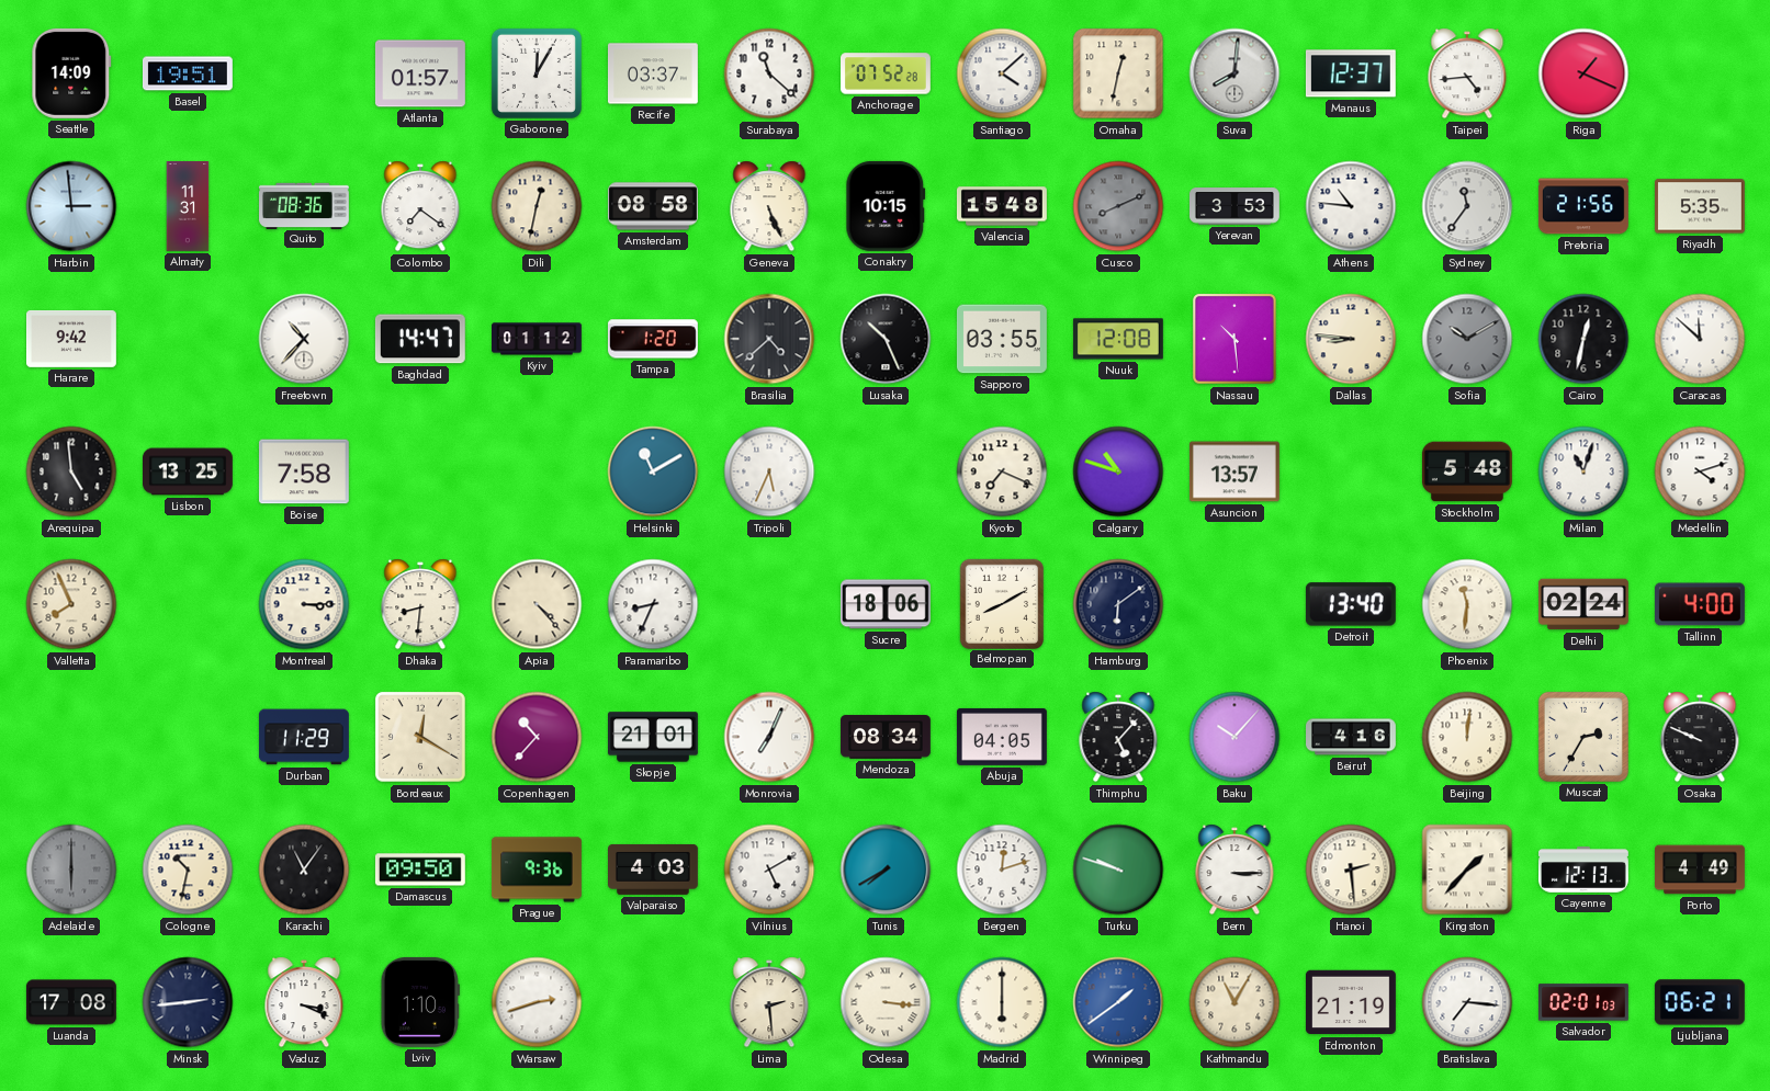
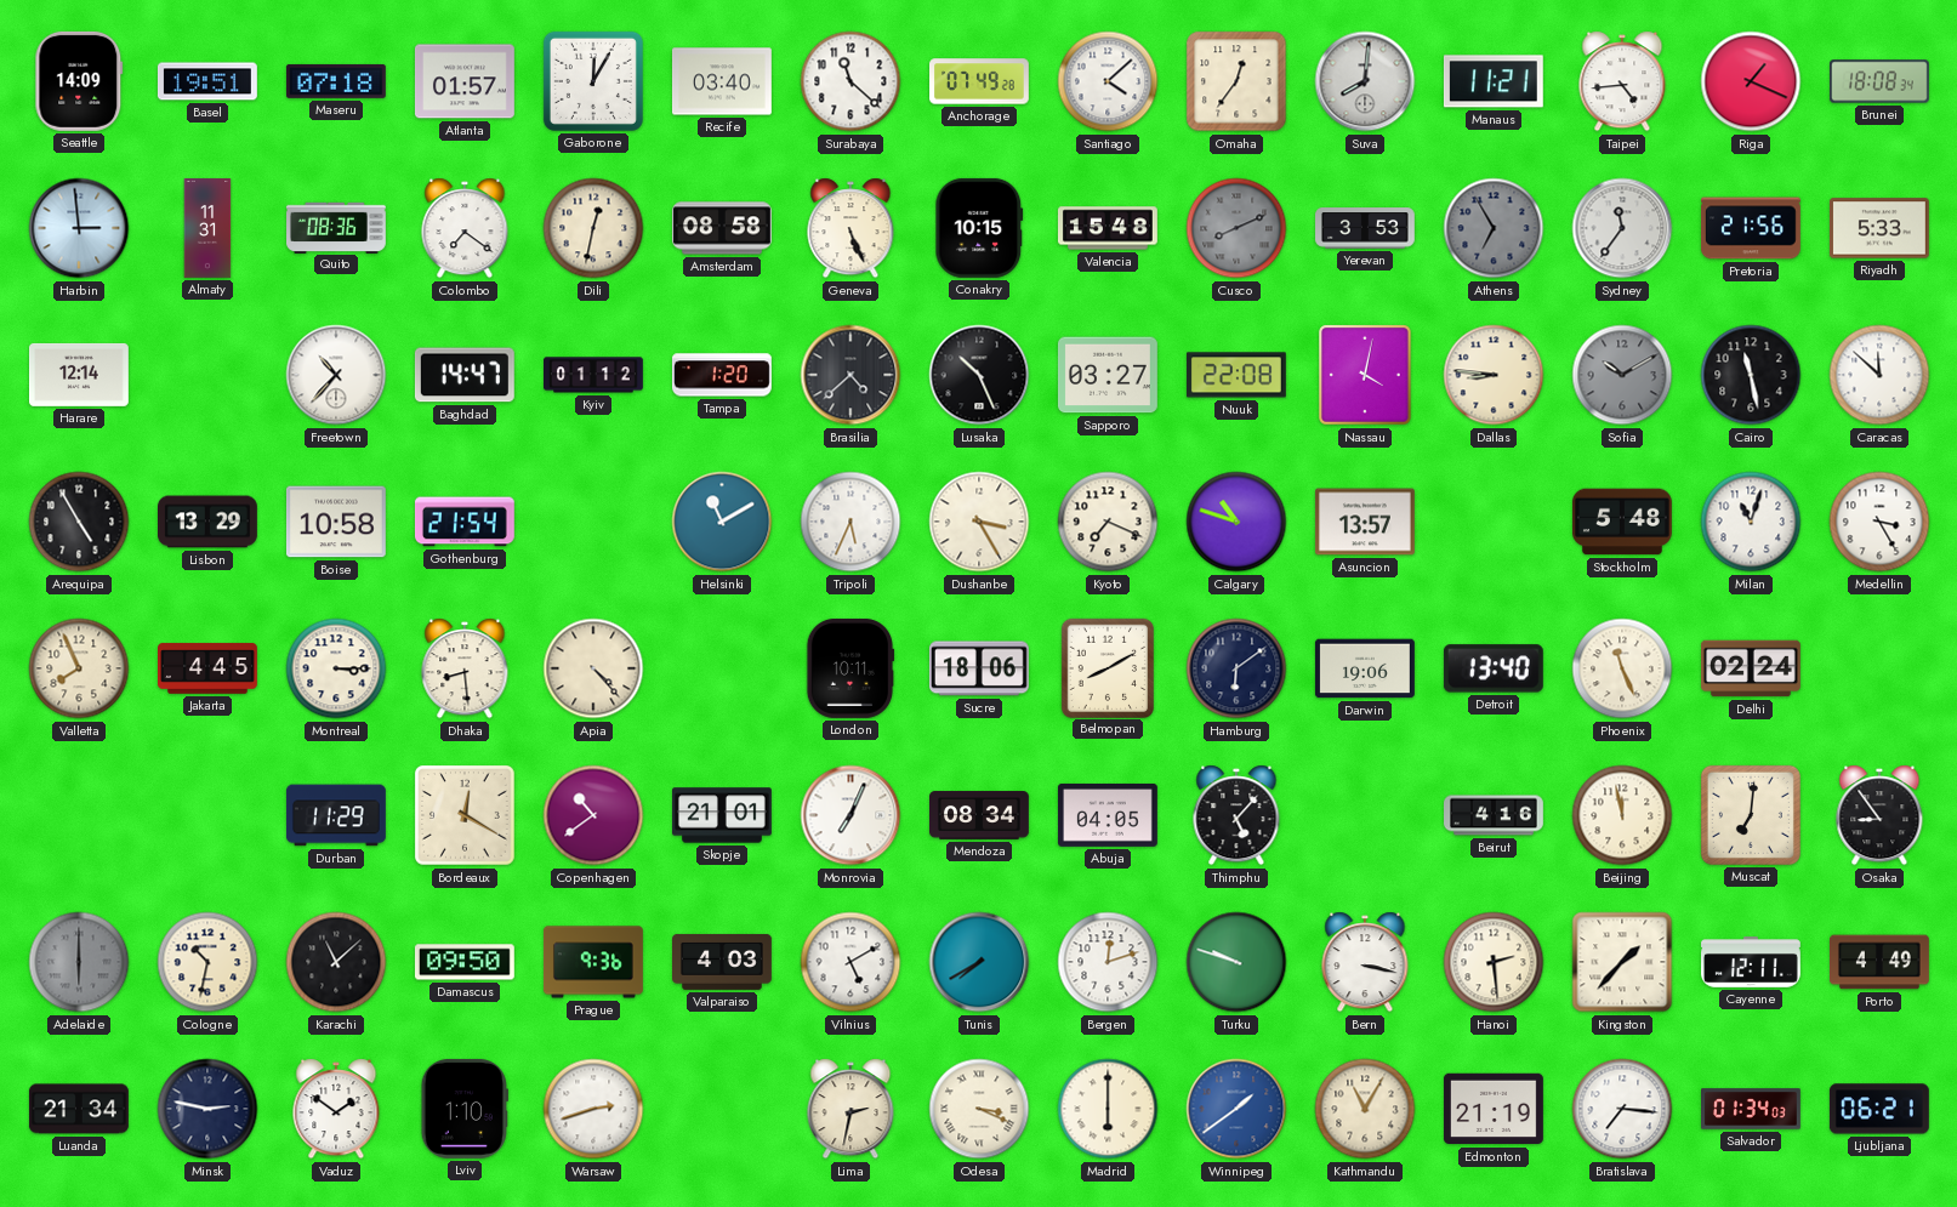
Maseru: none -> 07:18 (336, 81)
Recife: 03:37 -> 03:40 (722, 81)
Anchorage: 07:52 -> 07:49 (980, 81)
Omaha: 12:32 -> 12:36 (1236, 81)
Manaus: 12:37 -> 11:21 (1494, 81)
Brunei: none -> 18:08 (1881, 81)
Athens: 10:46 -> 6:55 (1494, 228)
Athens dial: white -> grey (1494, 228)
Riyadh: 5:35 -> 5:33 (1879, 228)
Harare: 9:42 -> 12:14 (80, 375)
Sapporo: 03:55 -> 03:27 (1108, 375)
Nuuk: 12:08 -> 22:08 (1236, 375)
Nassau: 10:29 -> 4:02 (1366, 376)
Cairo: 12:32 -> 11:28 (1751, 375)
Arequipa: 4:59 -> 4:55 (79, 522)
Lisbon: 13:25 -> 13:29 (209, 522)
Boise: 7:58 -> 10:58 (336, 522)
Gothenburg: none -> 21:54 (465, 522)
Dushanbe: none -> 3:25 (979, 522)
Medellin: 4:12 -> 3:25 (1879, 522)
Jakarta: none -> 4:45 (209, 668)
Dhaka: 8:31 -> 8:29 (465, 668)
Paramaribo: 8:34 -> none (653, 604)
London: none -> 10:11 (851, 668)
Darwin: none -> 19:06 (1365, 668)
Phoenix: 11:31 -> 11:26 (1622, 668)
Tallinn: 4:00 -> none (1700, 604)
Copenhagen: 10:37 -> 10:39 (593, 815)
Baku: 10:07 -> none (1235, 737)
Beijing: 12:01 -> 11:58 (1622, 815)
Muscat: 2:35 -> 7:01 (1751, 815)
Osaka: 9:49 -> 8:54 (1879, 815)
Karachi: 11:06 -> 11:08 (336, 962)
Bern: 3:15 -> 3:17 (1365, 962)
Cayenne: 12:13 -> 12:11 (1752, 962)
Luanda: 17:08 -> 21:34 (79, 1109)
Minsk: 2:44 -> 2:47 (207, 1109)
Vaduz: 3:19 -> 1:51 (336, 1109)
Lima: 2:29 -> 2:32 (851, 1109)
Odesa: 3:16 -> 3:19 (979, 1109)
Salvador: 02:01 -> 01:34 (1752, 1109)
